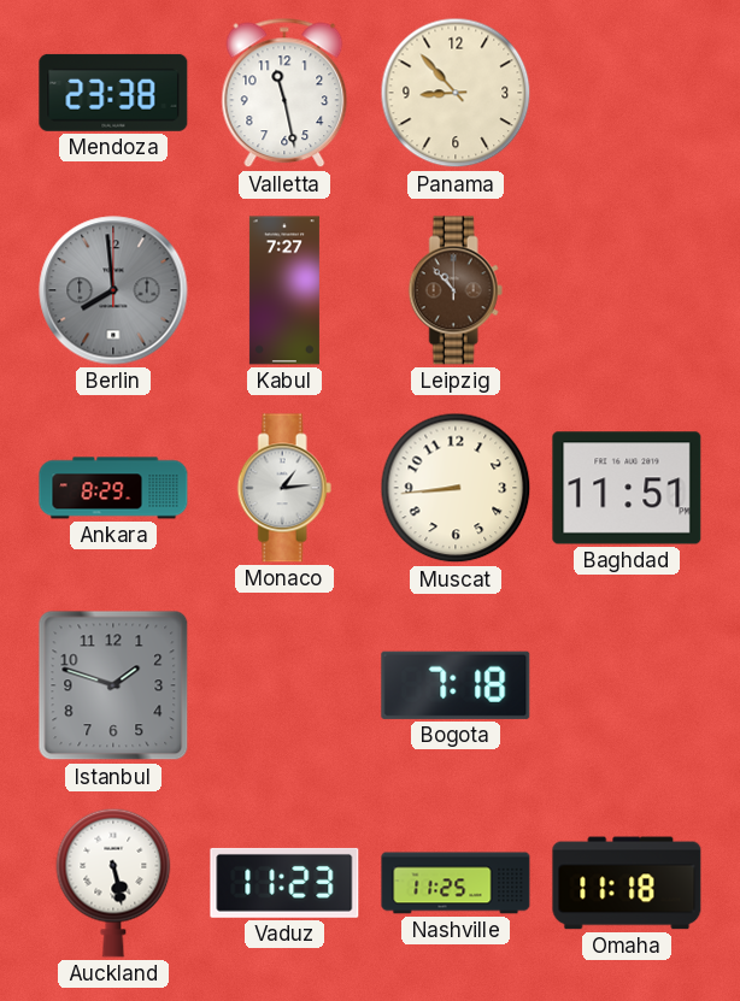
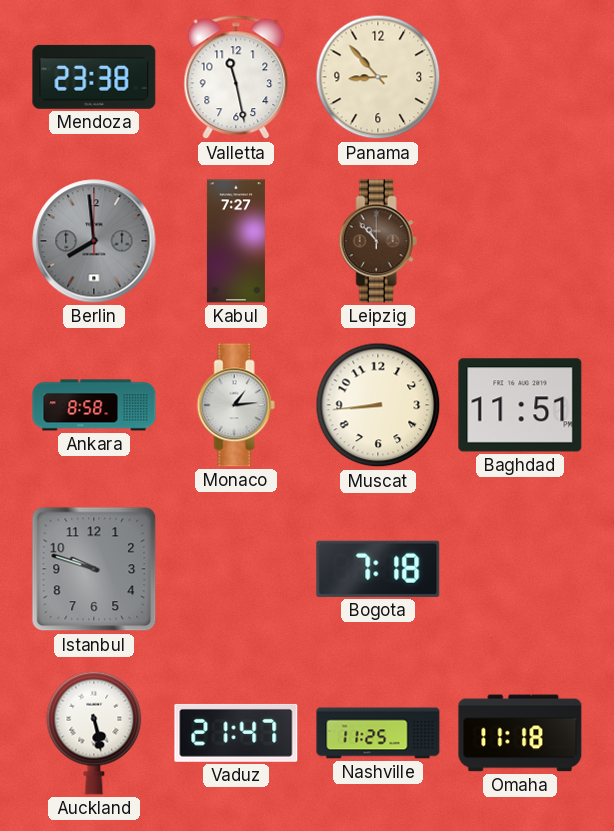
Ankara: 8:29 -> 8:58 (94, 405)
Istanbul: 1:48 -> 9:48 (94, 569)
Vaduz: 11:23 -> 21:47 (236, 733)
